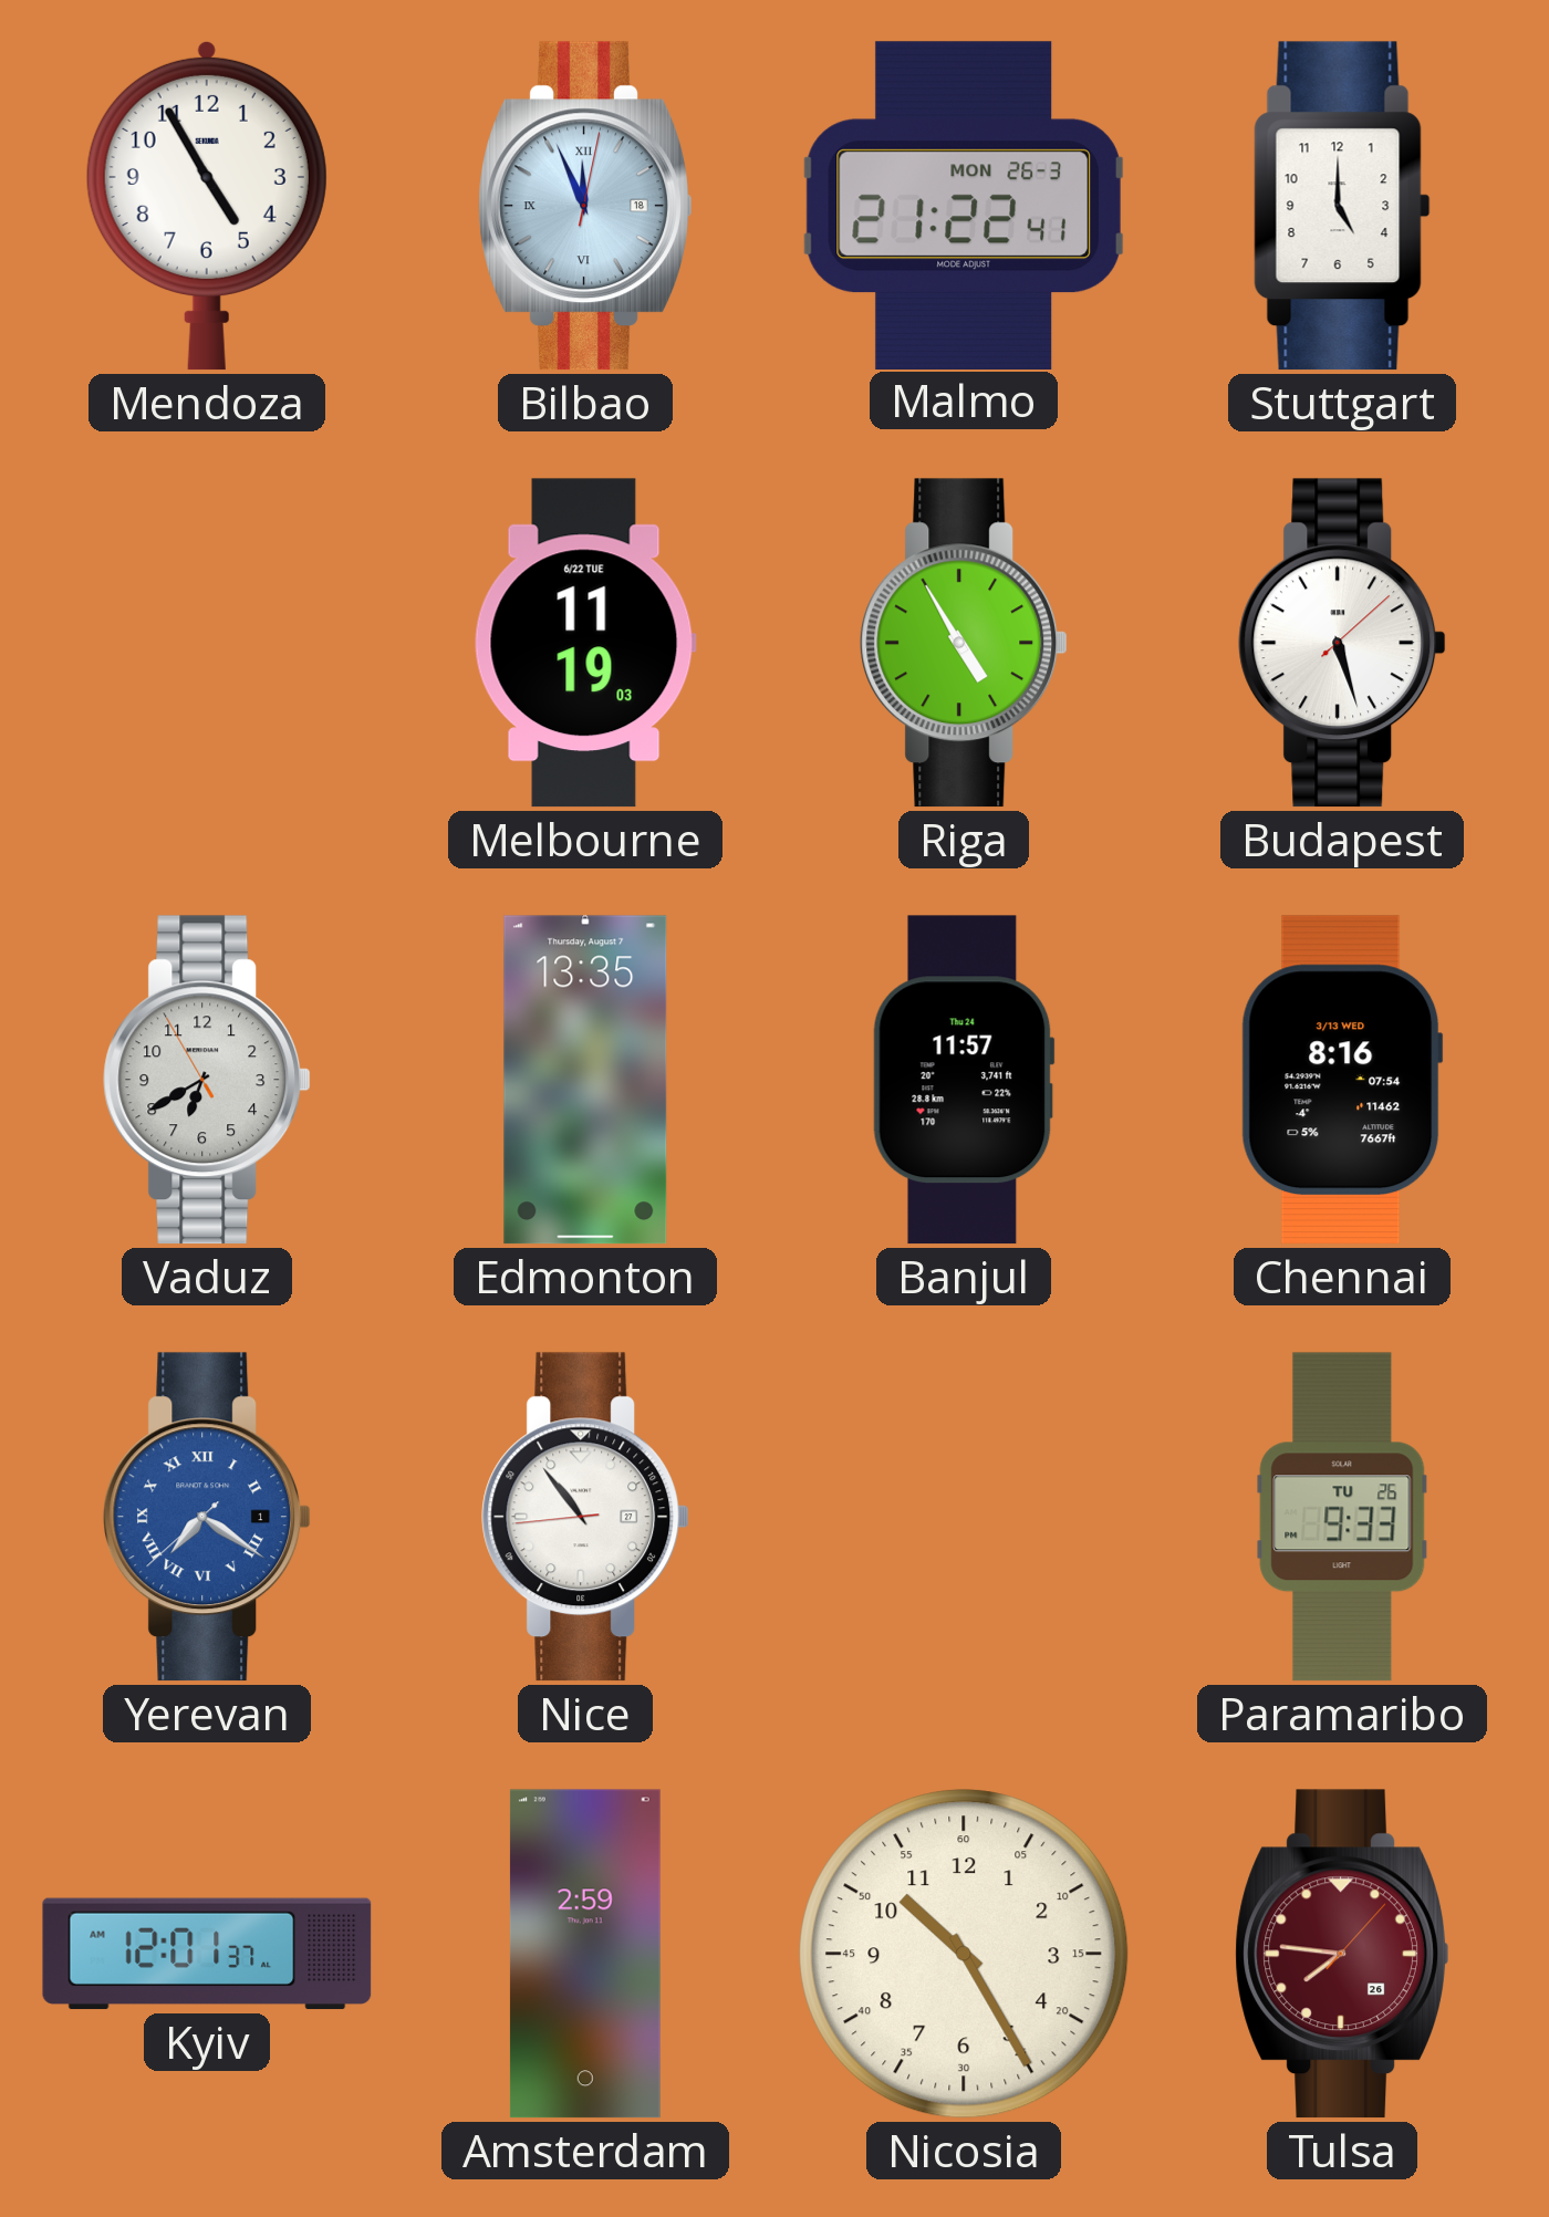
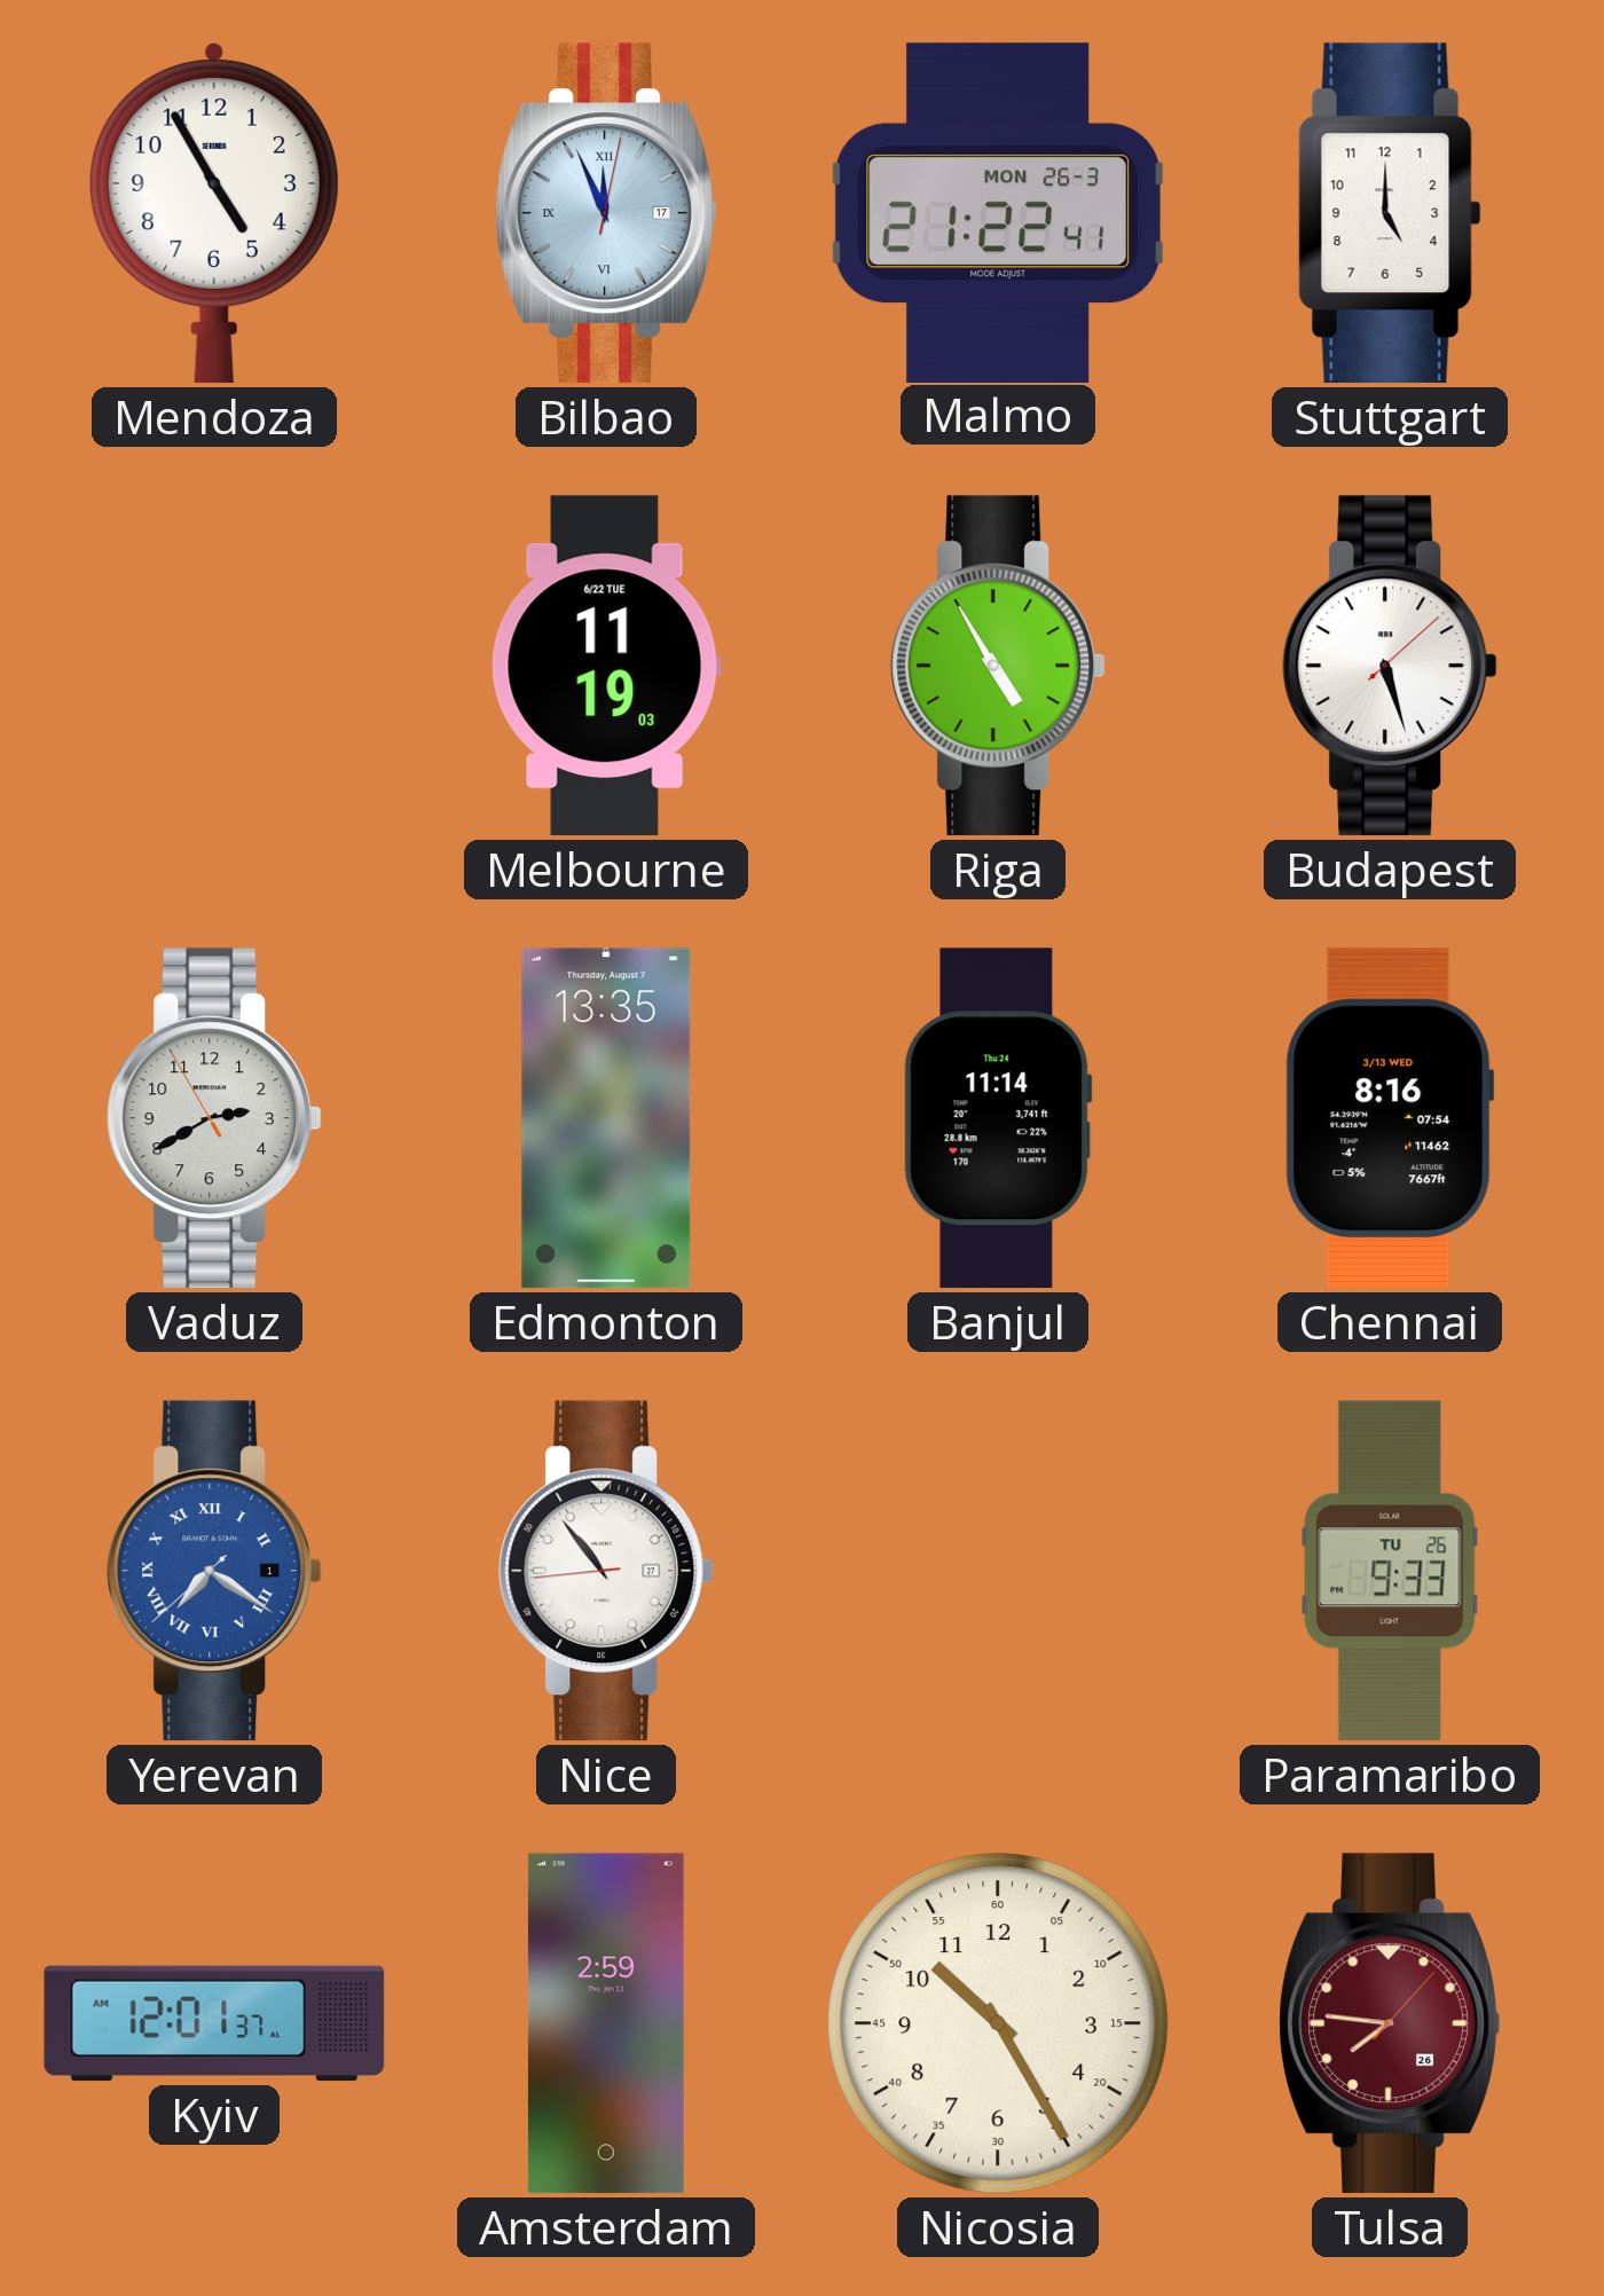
Bilbao date: 18 -> 17 (606, 213)
Vaduz: 6:39 -> 2:39 (214, 1118)
Banjul: 11:57 -> 11:14 (998, 1118)
